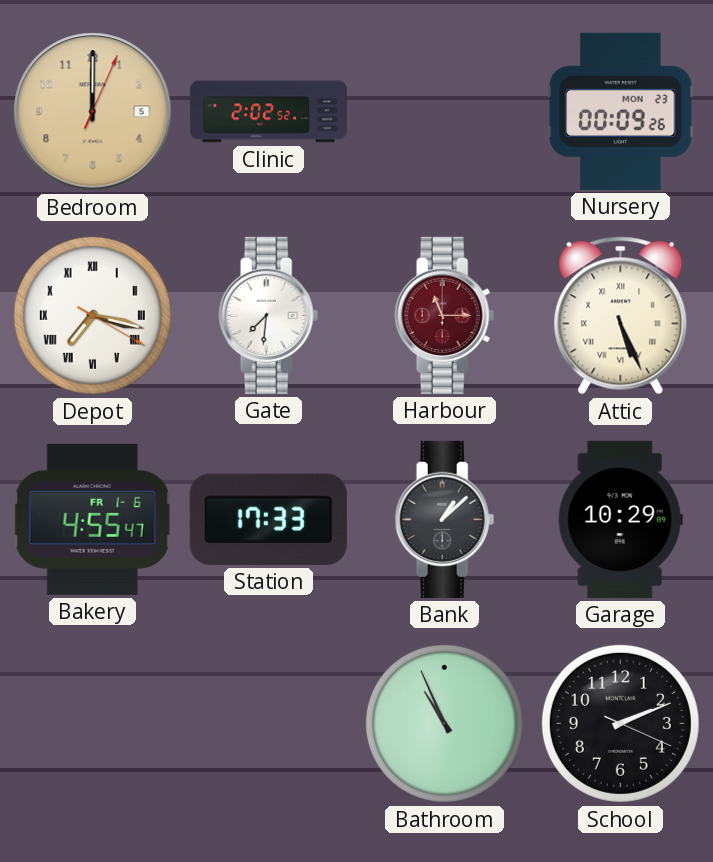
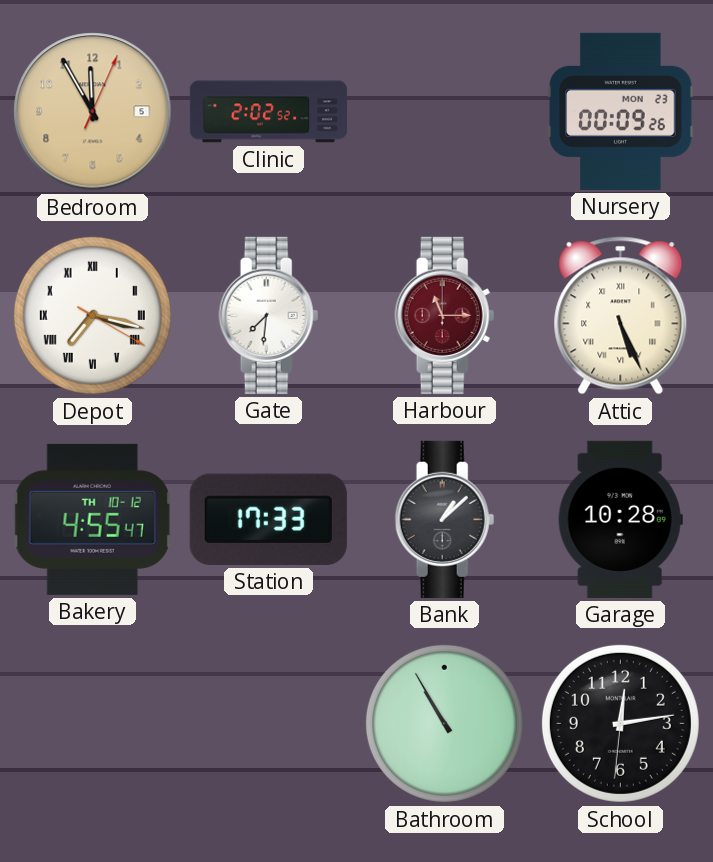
Bedroom: 12:00 -> 11:55 (93, 112)
Bakery date: FR 1-6 -> TH 10-12 (93, 519)
Garage: 10:29 -> 10:28 (620, 519)
Bathroom: 10:56 -> 10:55 (444, 723)
School: 2:11 -> 12:13 (620, 723)
